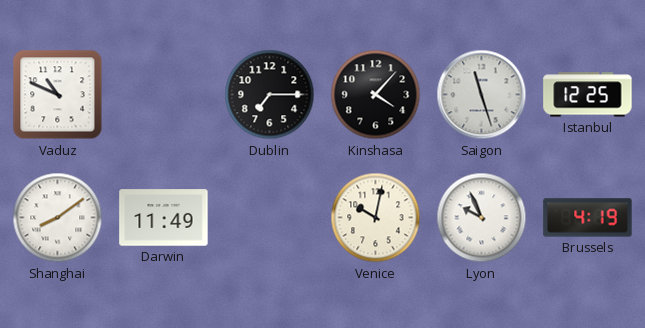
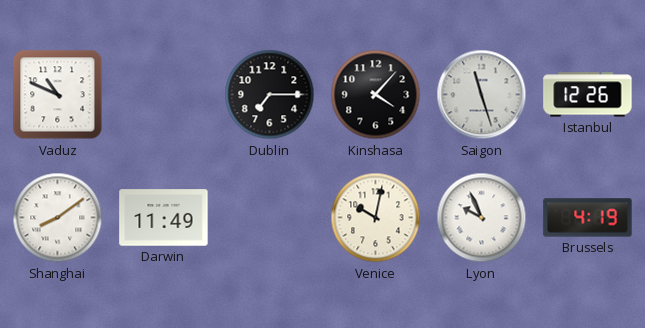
Istanbul: 12:25 -> 12:26 (588, 95)
